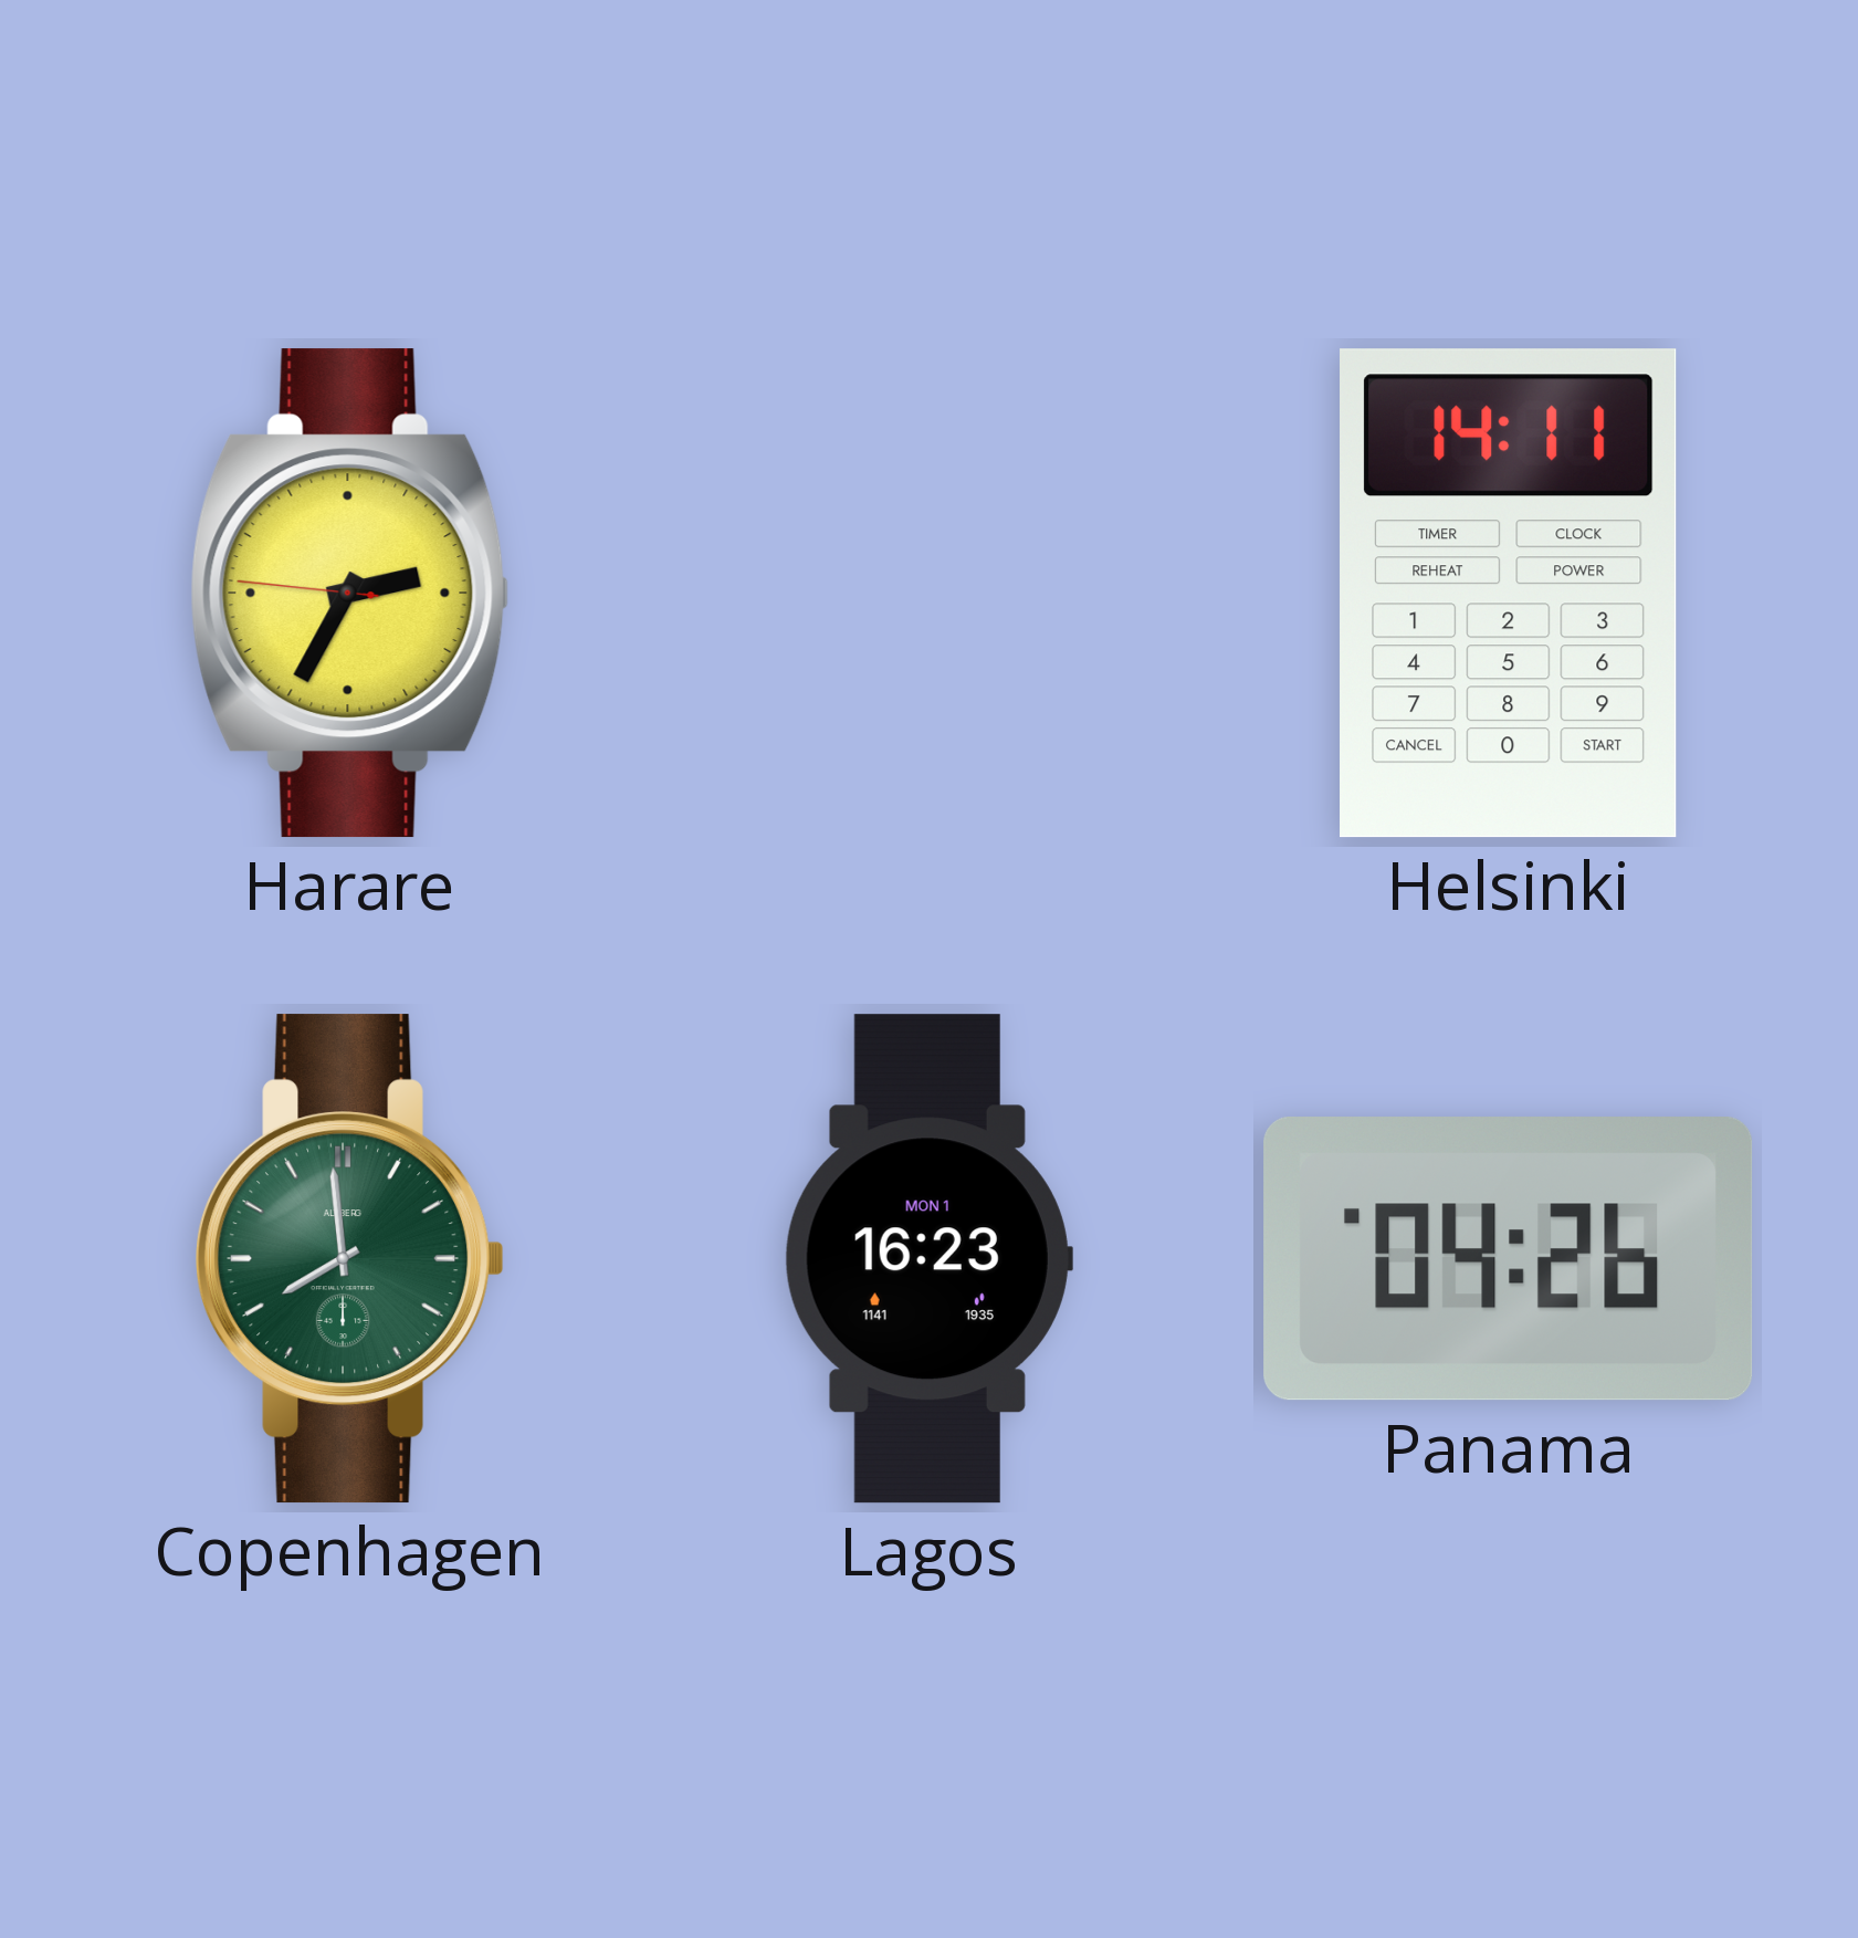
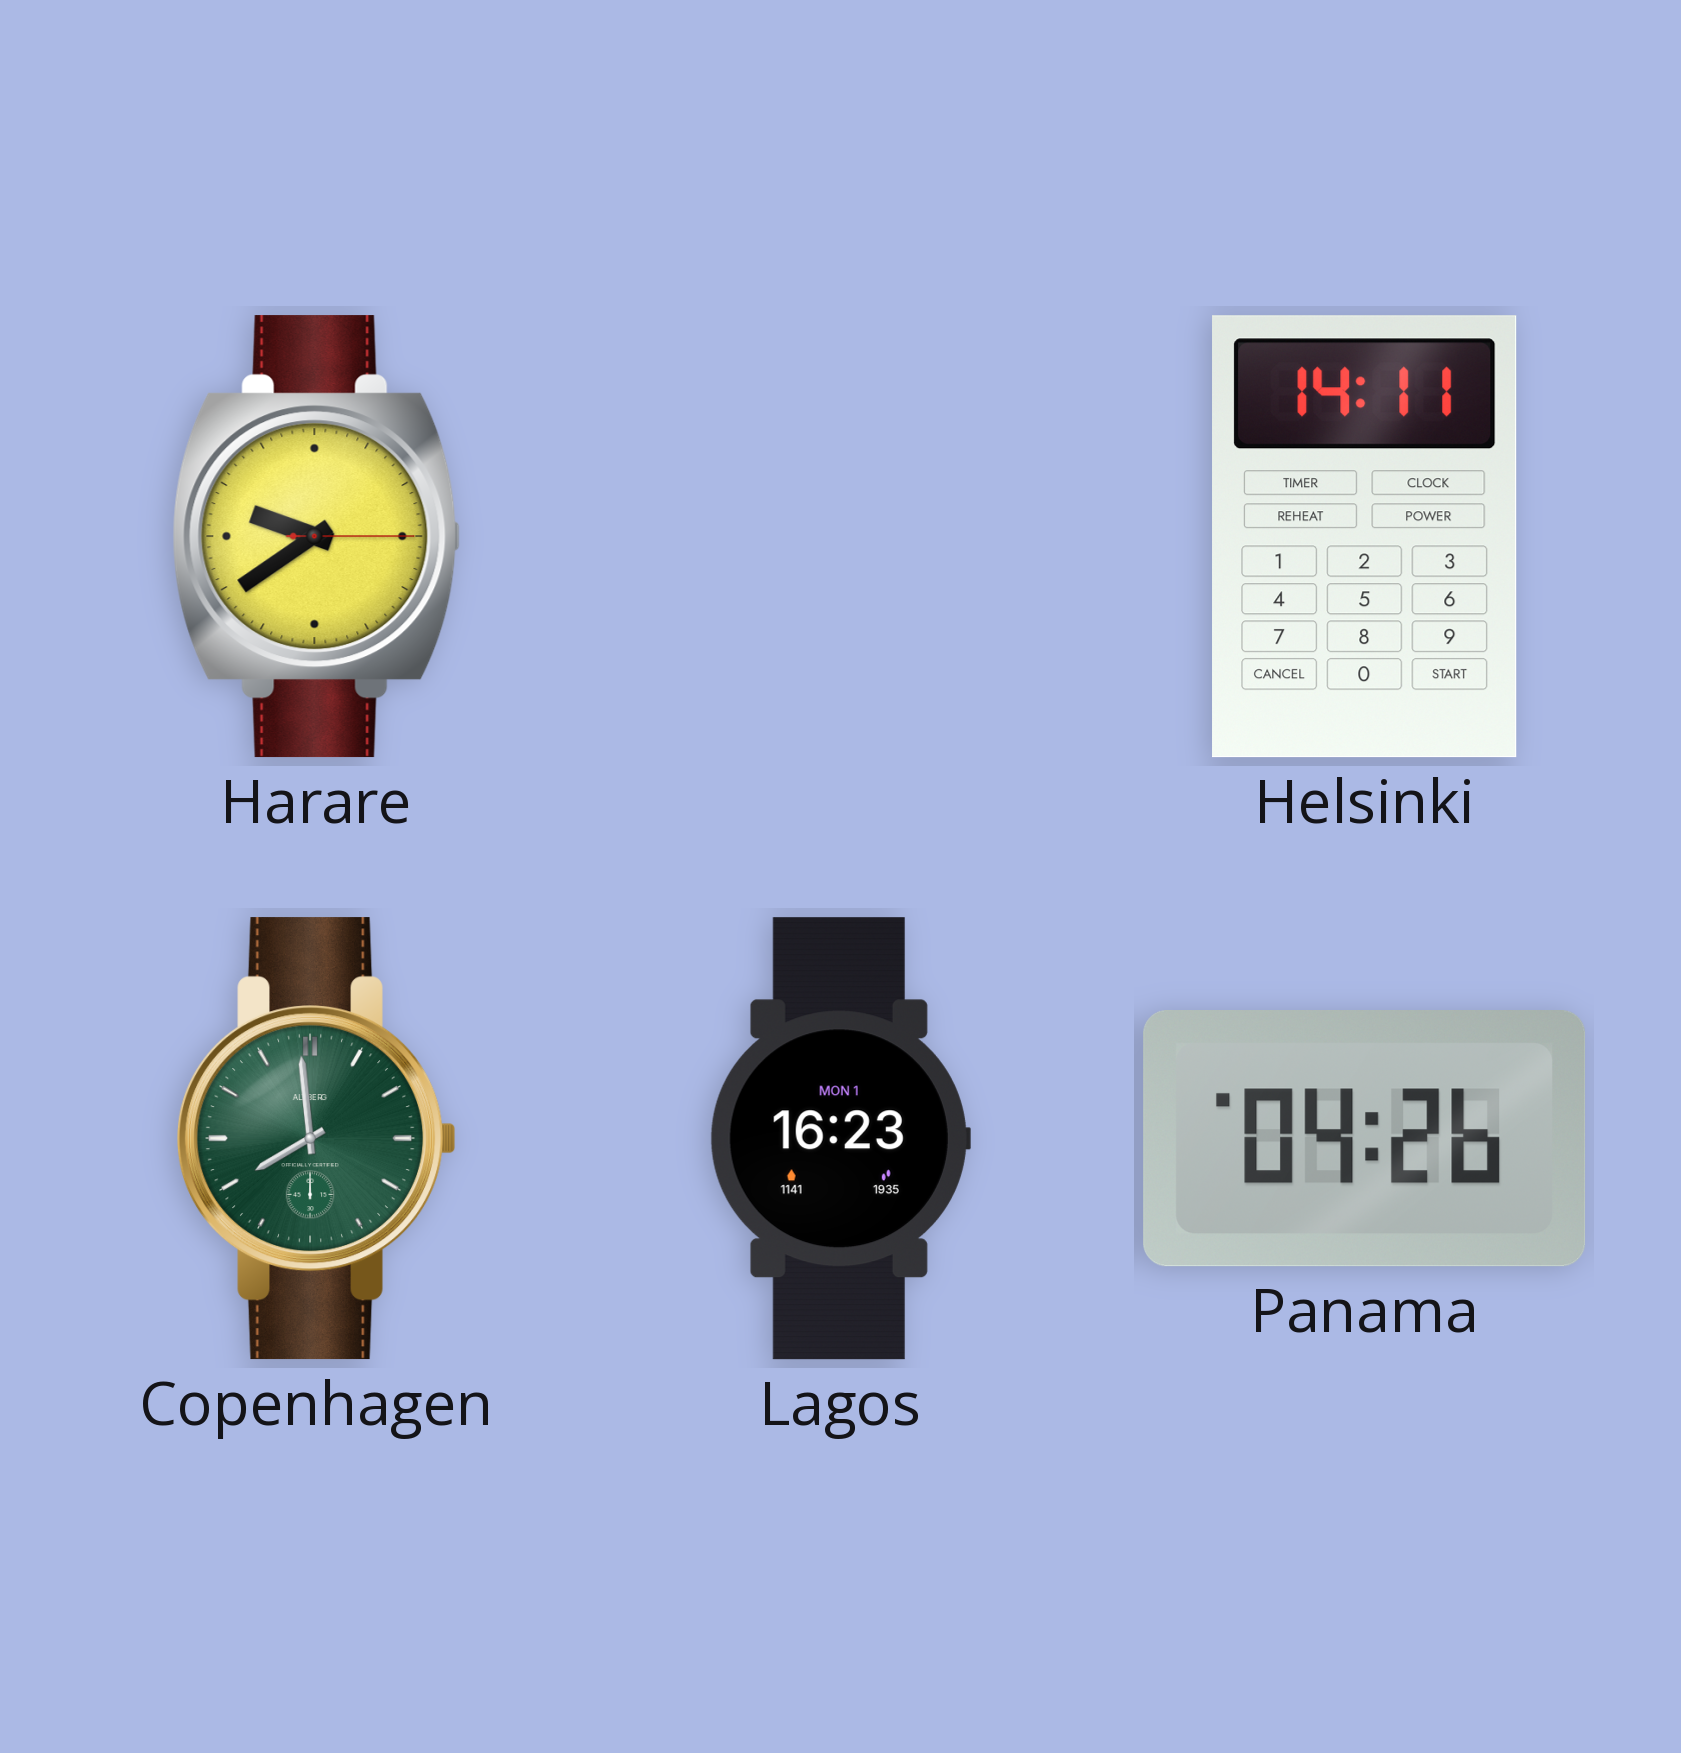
Harare: 2:34 -> 9:39 (317, 537)
